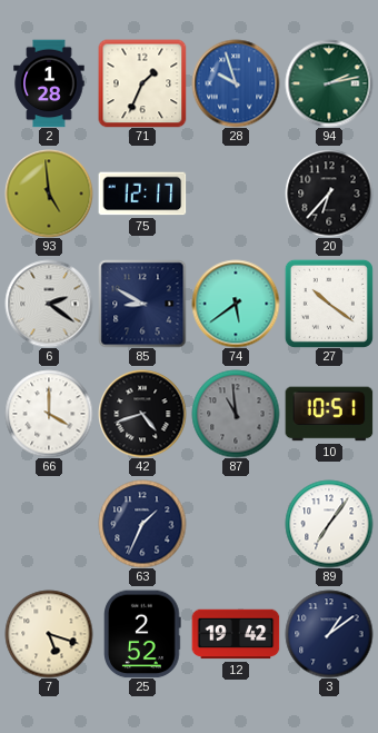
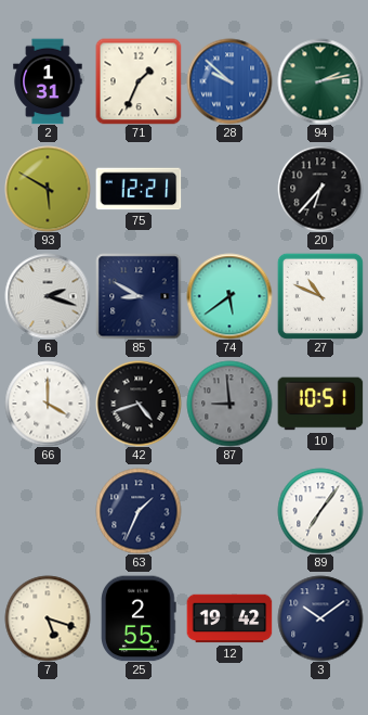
2: 1:28 -> 1:31 (48, 81)
28: 9:57 -> 9:52 (229, 81)
93: 4:59 -> 5:50 (48, 189)
75: 12:17 -> 12:21 (139, 189)
6: 2:21 -> 2:18 (48, 296)
27: 10:21 -> 10:49 (320, 296)
87: 10:59 -> 8:59 (229, 404)
25: 2:52 -> 2:55 (139, 618)
3: 1:09 -> 10:09 (320, 618)
